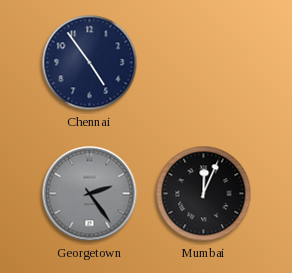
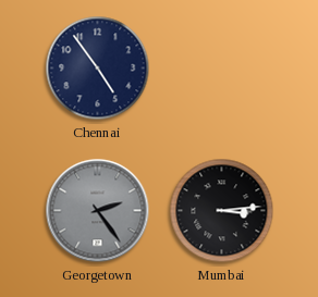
Mumbai: 12:04 -> 3:14 (222, 211)
